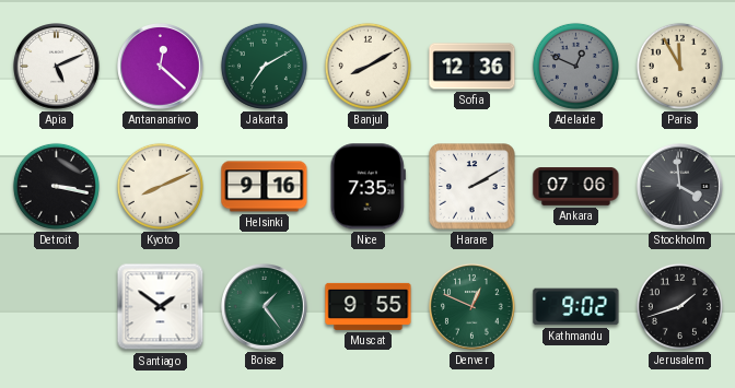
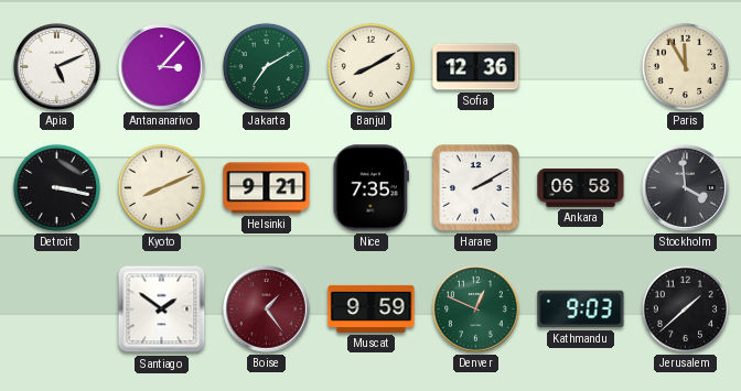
Antananarivo: 12:22 -> 3:07 (162, 67)
Adelaide: 12:49 -> none (575, 66)
Helsinki: 9:16 -> 9:21 (267, 188)
Ankara: 07:06 -> 06:58 (581, 188)
Boise dial: green -> burgundy (267, 309)
Muscat: 9:55 -> 9:59 (372, 308)
Kathmandu: 9:02 -> 9:03 (581, 309)
Jerusalem: 1:42 -> 1:38 (685, 308)
